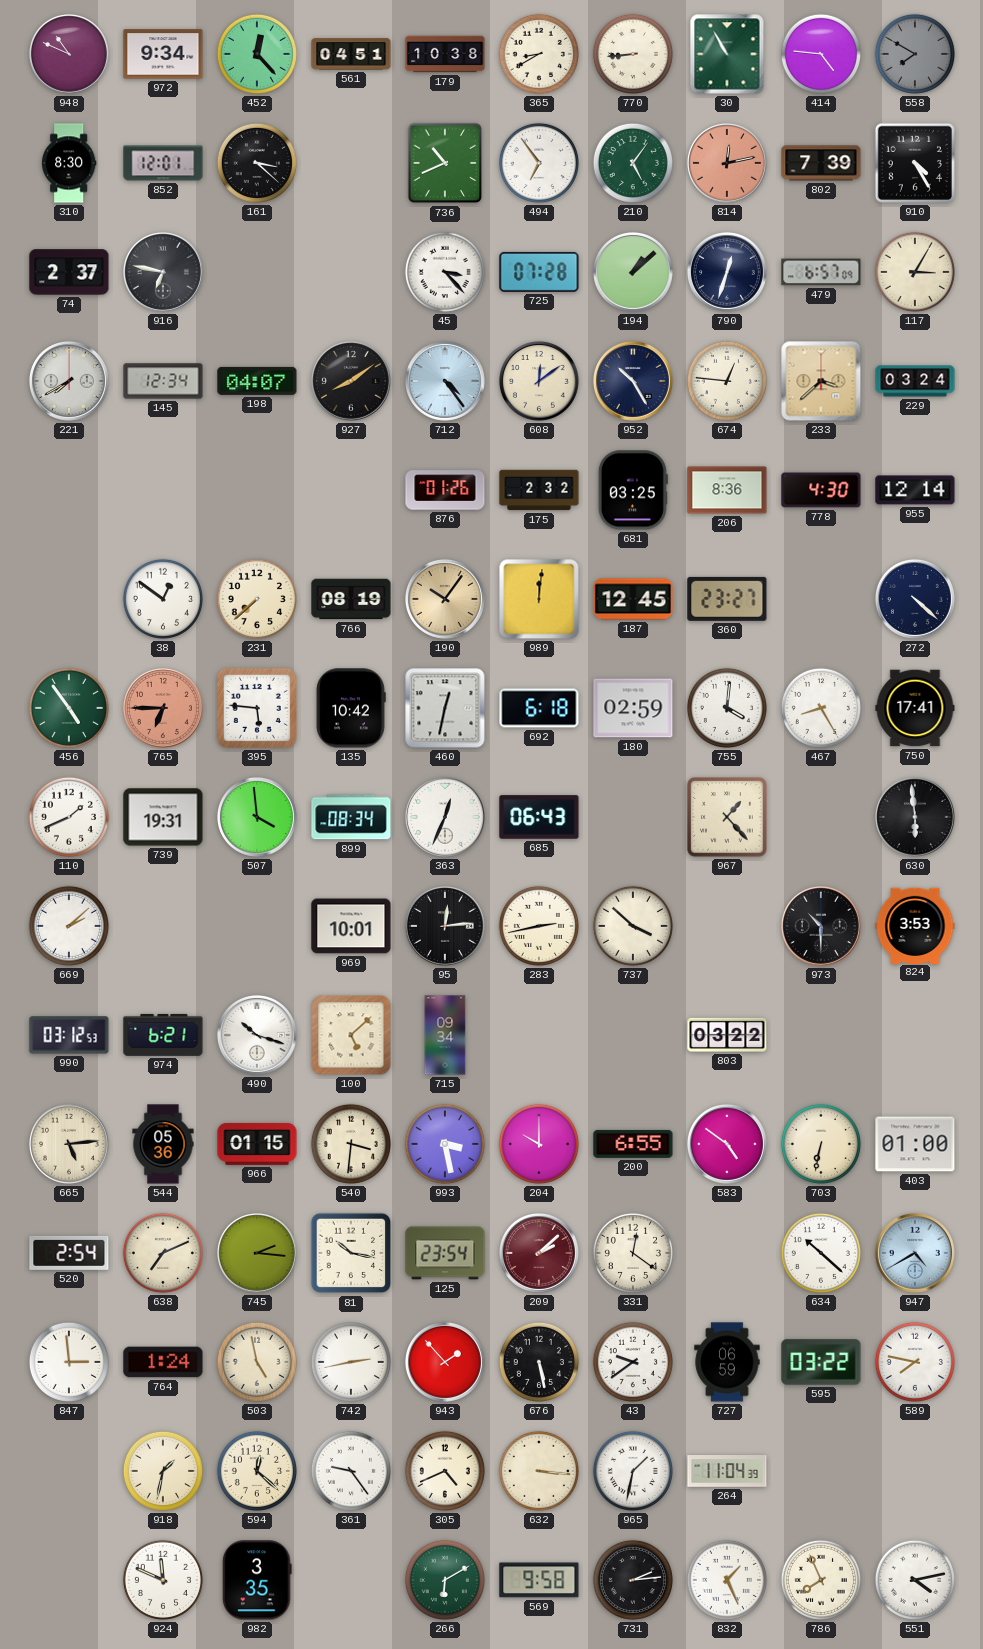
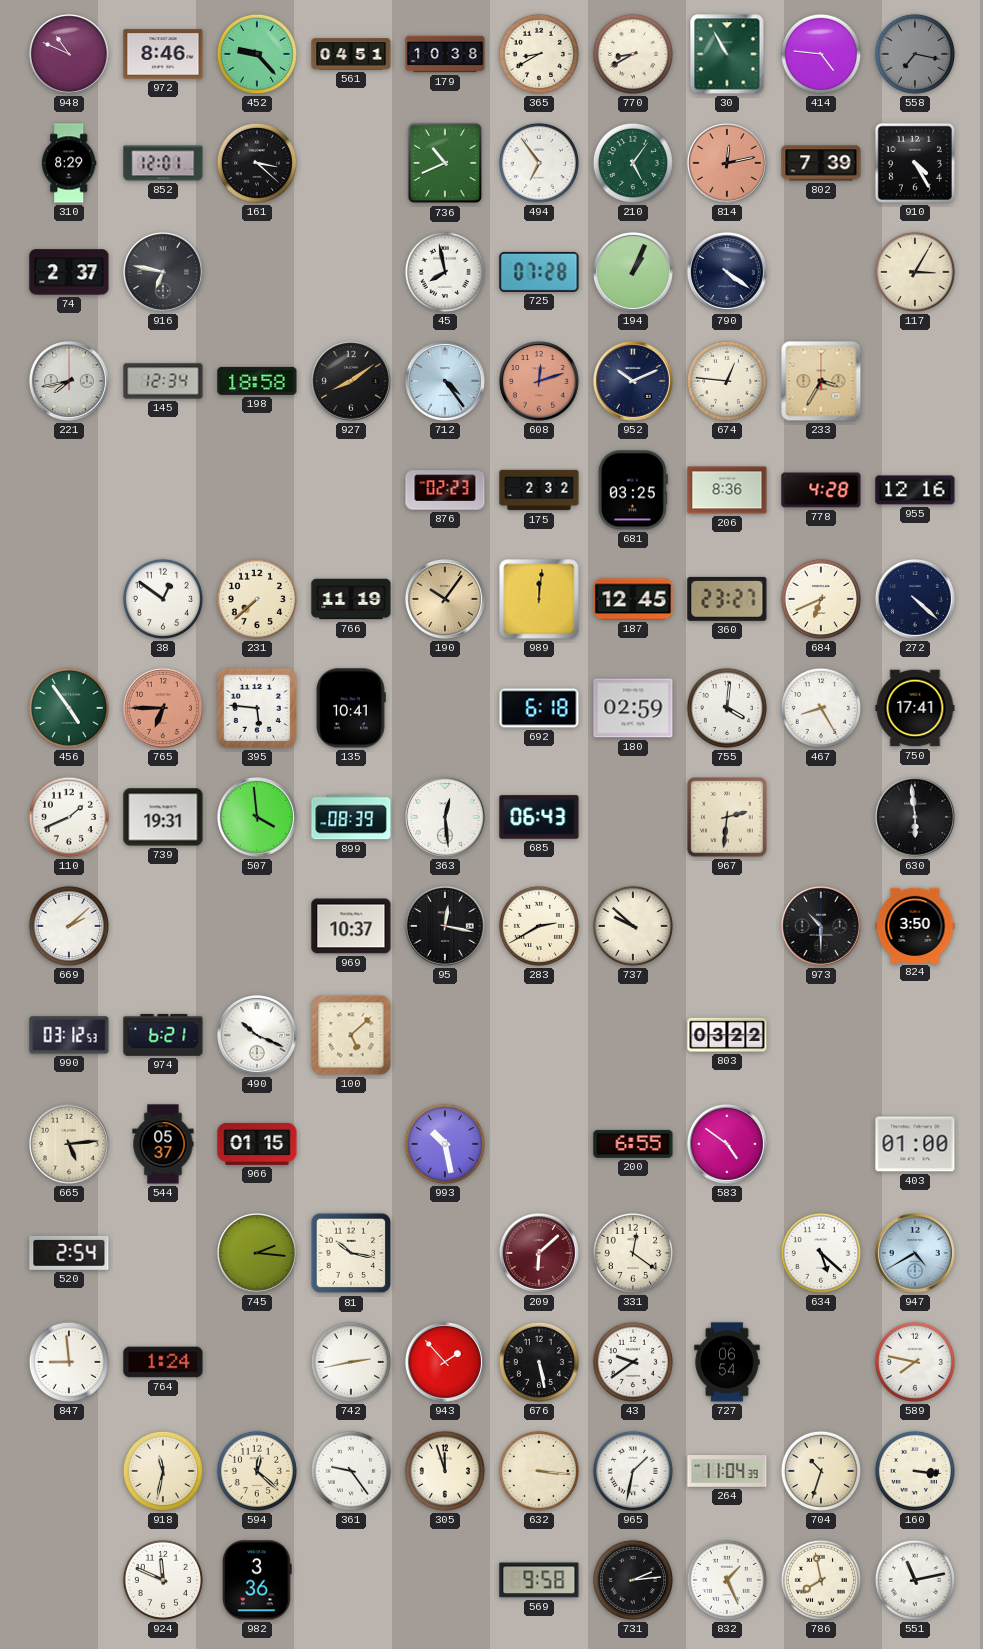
972: 9:34 -> 8:46 (163, 54)
452: 12:23 -> 9:23 (257, 54)
770: 8:44 -> 8:40 (633, 54)
558: 7:50 -> 7:17 (915, 54)
310: 8:30 -> 8:29 (69, 163)
45: 3:23 -> 7:58 (445, 272)
194: 1:08 -> 1:04 (633, 272)
790: 12:33 -> 4:21 (727, 272)
479: 6:57 -> none (821, 272)
221: 7:40 -> 7:43 (69, 381)
198: 04:07 -> 18:58 (257, 381)
608: 12:09 -> 12:12 (539, 381)
608 dial: cream -> salmon (539, 381)
952: 10:25 -> 10:11 (633, 381)
233: 3:38 -> 3:35 (821, 381)
229: 03:24 -> none (915, 381)
876: 01:26 -> 02:23 (445, 490)
778: 4:30 -> 4:28 (821, 490)
955: 12:14 -> 12:16 (915, 490)
766: 08:19 -> 11:19 (351, 599)
684: none -> 6:41 (821, 599)
135: 10:42 -> 10:41 (351, 708)
460: 12:32 -> none (445, 708)
899: 08:34 -> 08:39 (351, 817)
363: 12:34 -> 12:29 (445, 817)
967: 1:23 -> 2:31 (727, 817)
969: 10:01 -> 10:37 (351, 926)
95: 12:14 -> 12:17 (445, 926)
283: 2:43 -> 2:40 (539, 926)
737: 3:52 -> 9:52 (633, 926)
824: 3:53 -> 3:50 (915, 925)
490: 10:18 -> 10:19 (257, 1035)
715: 09:34 -> none (445, 1035)
544: 05:36 -> 05:37 (163, 1144)
540: 3:31 -> none (351, 1144)
993: 3:28 -> 10:28 (445, 1144)
204: 10:00 -> none (539, 1144)
703: 6:32 -> none (821, 1144)
638: 7:11 -> none (163, 1253)
125: 23:54 -> none (445, 1253)
209: 2:08 -> 6:08 (539, 1253)
634: 10:22 -> 5:22 (821, 1253)
847: 2:59 -> 8:59 (69, 1362)
503: 4:58 -> none (257, 1362)
727: 06:59 -> 06:54 (727, 1362)
595: 03:22 -> none (821, 1362)
918: 1:32 -> 11:32 (163, 1471)
305: 4:41 -> 11:57 (445, 1471)
704: none -> 10:33 (821, 1471)
160: none -> 3:16 (915, 1471)
982: 3:35 -> 3:36 (257, 1580)
266: 6:10 -> none (445, 1580)
786: 7:56 -> 7:58 (821, 1580)
551: 4:13 -> 11:13 (915, 1580)
